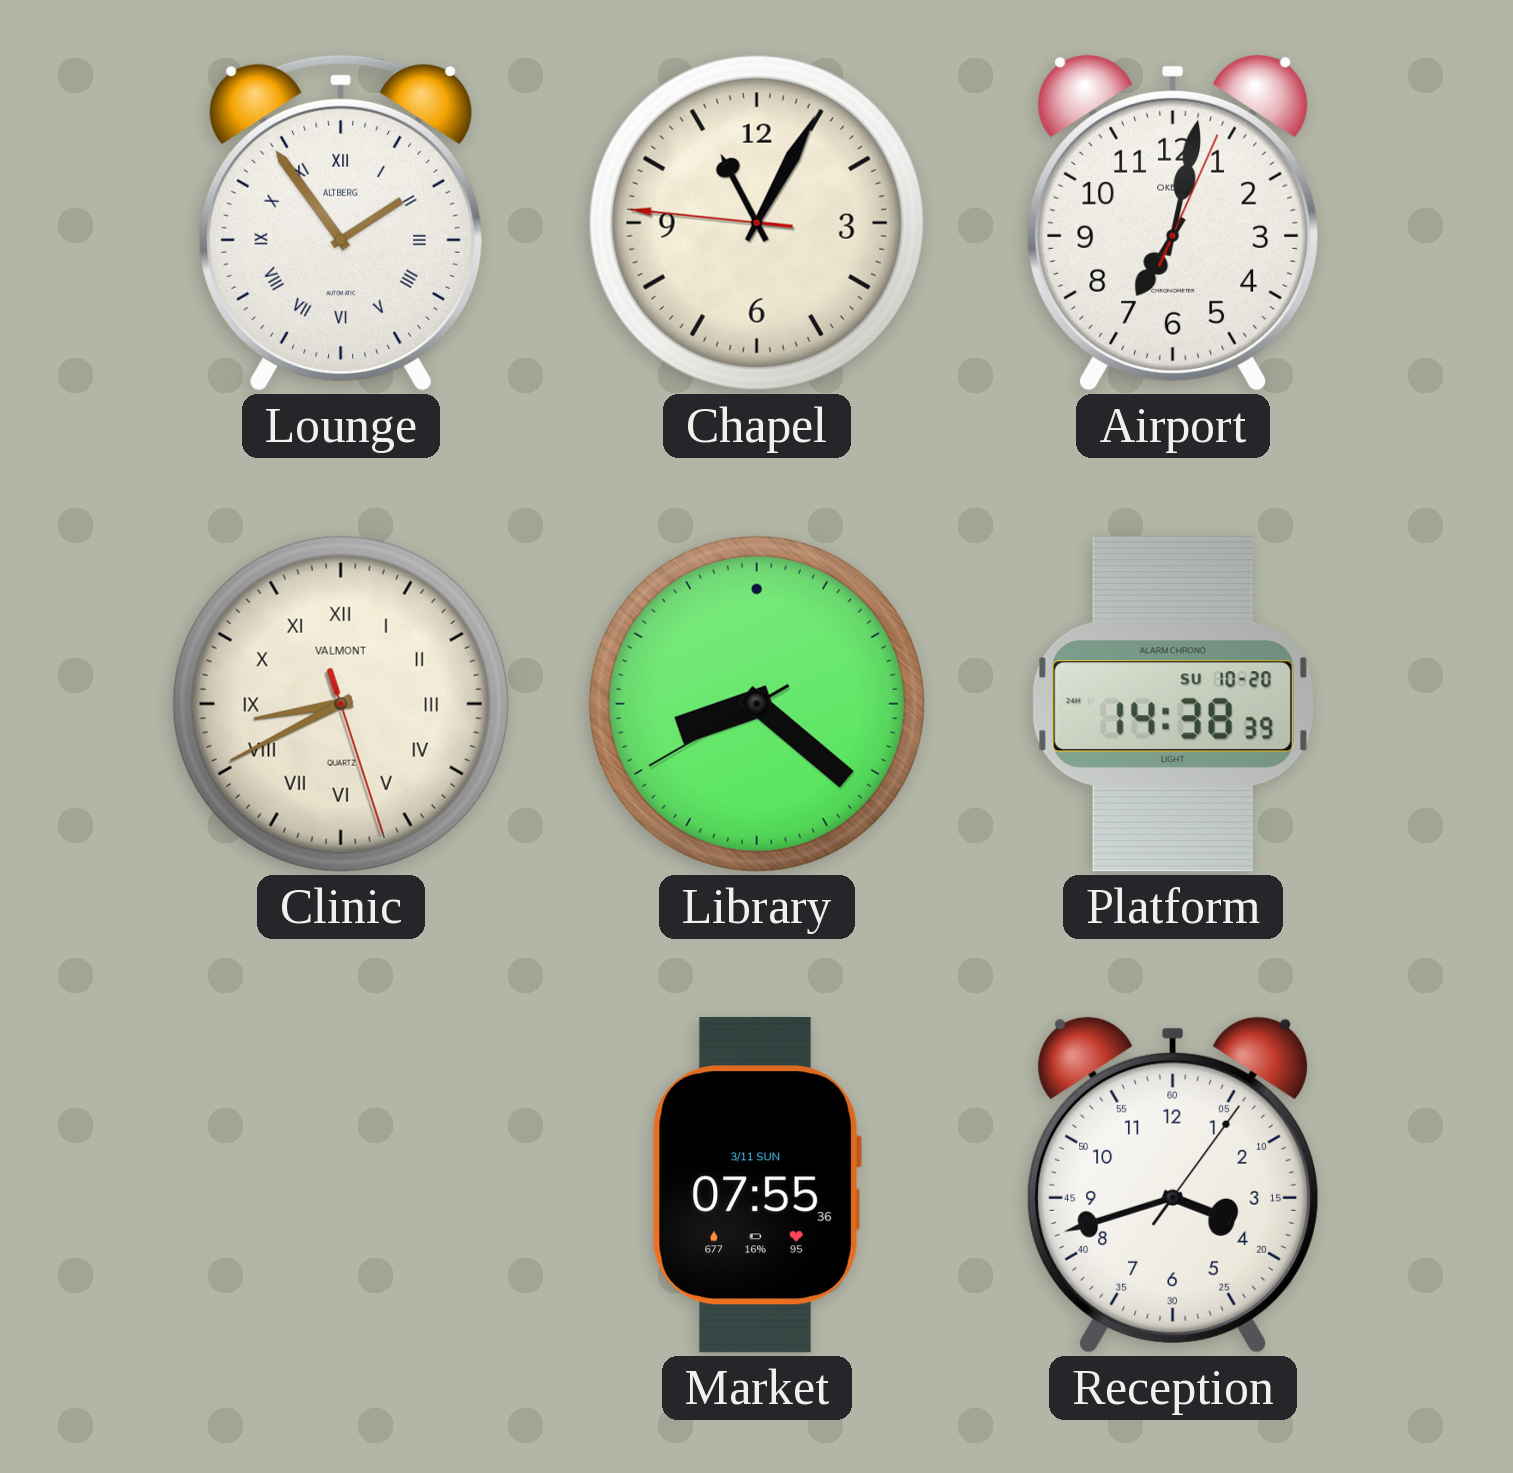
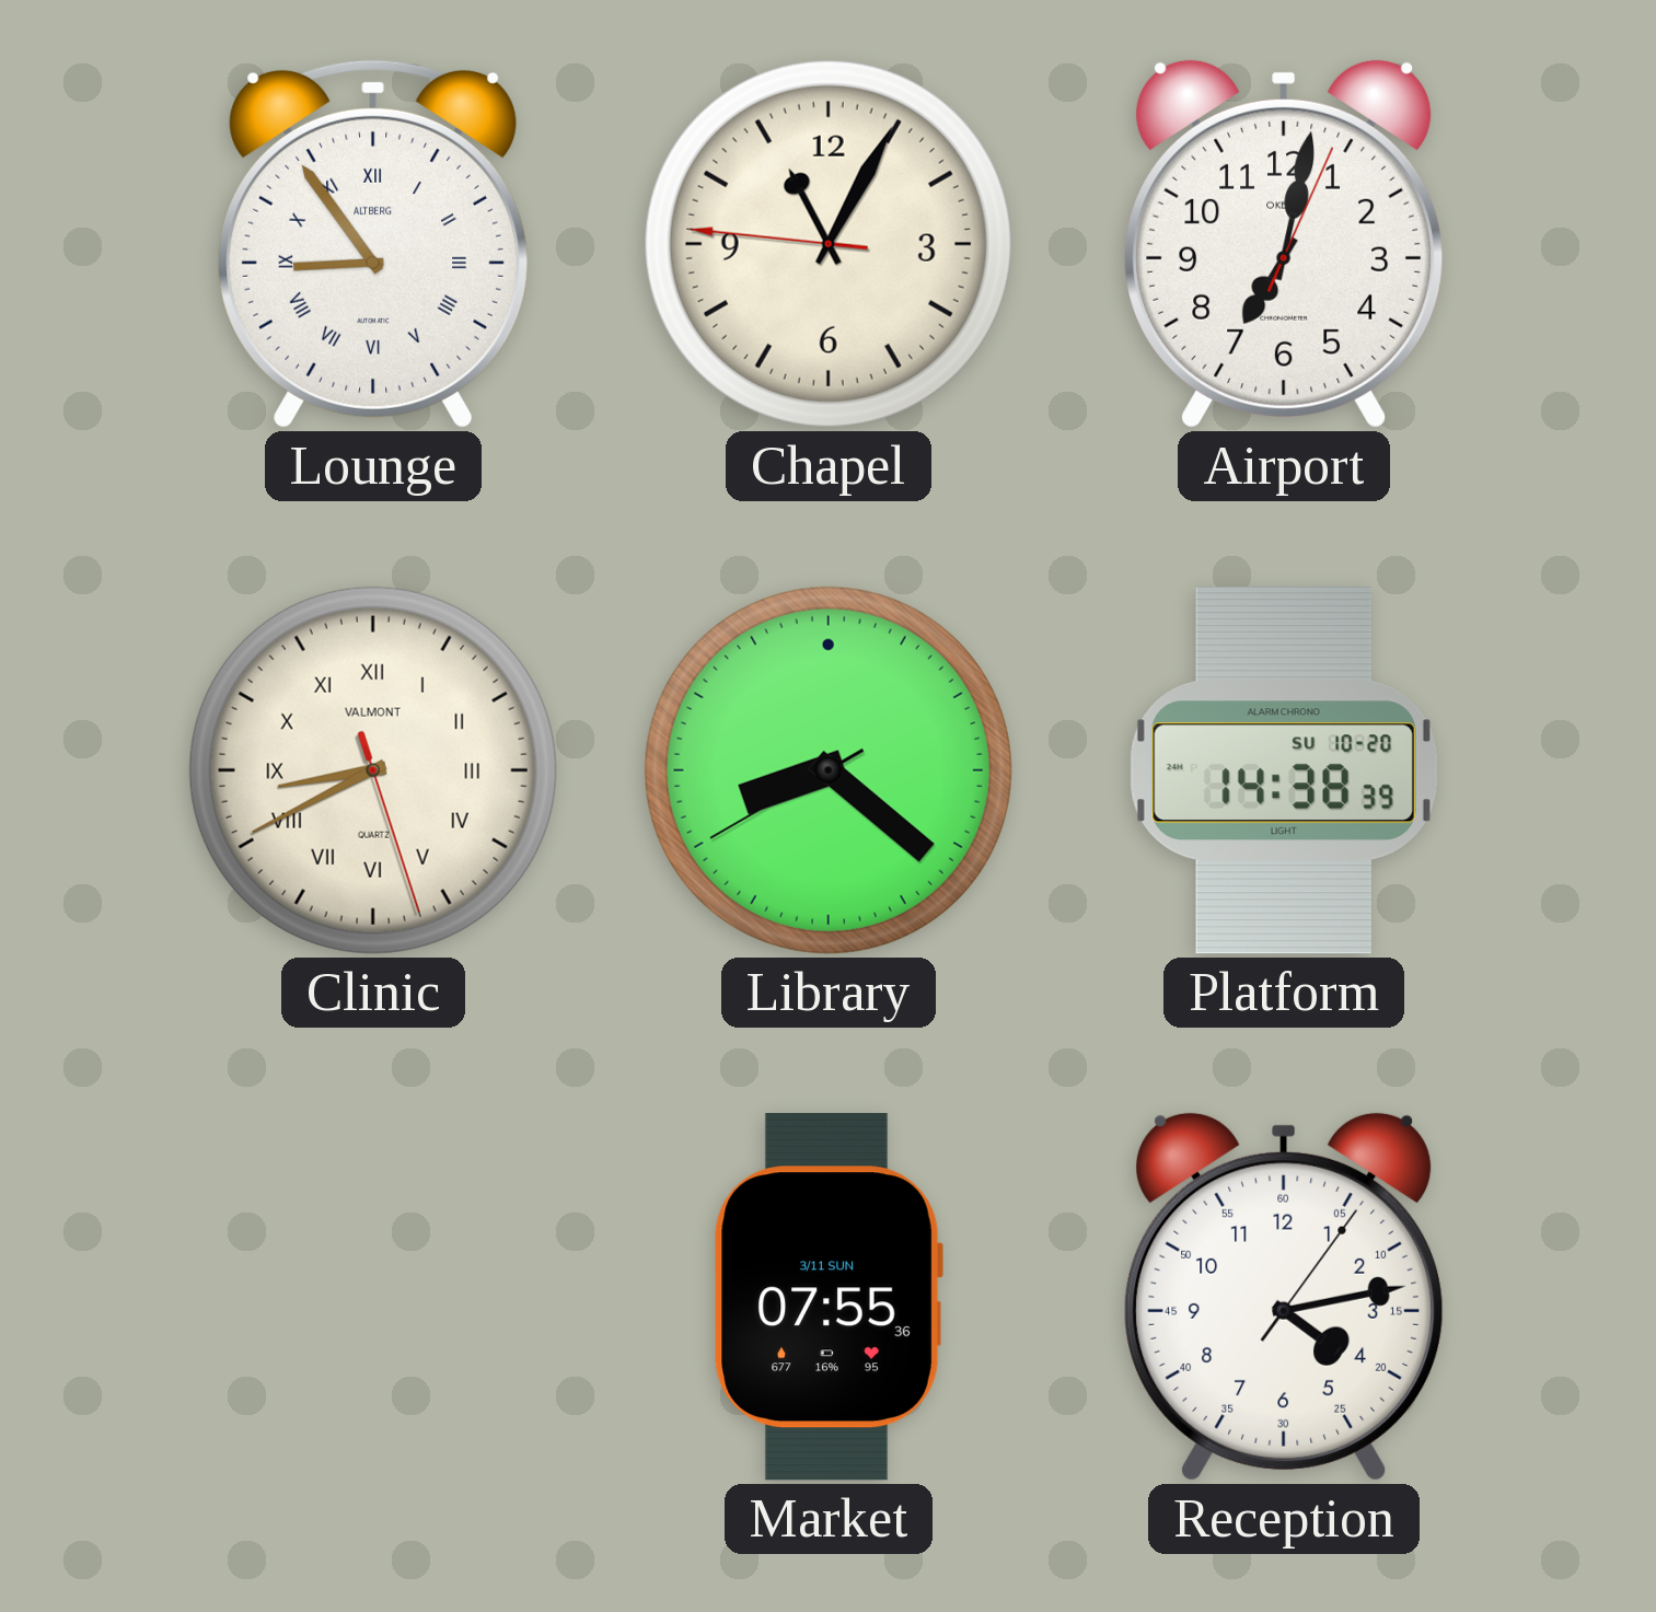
Lounge: 1:54 -> 8:54 (373, 244)
Reception: 3:42 -> 4:13 (1284, 1297)
